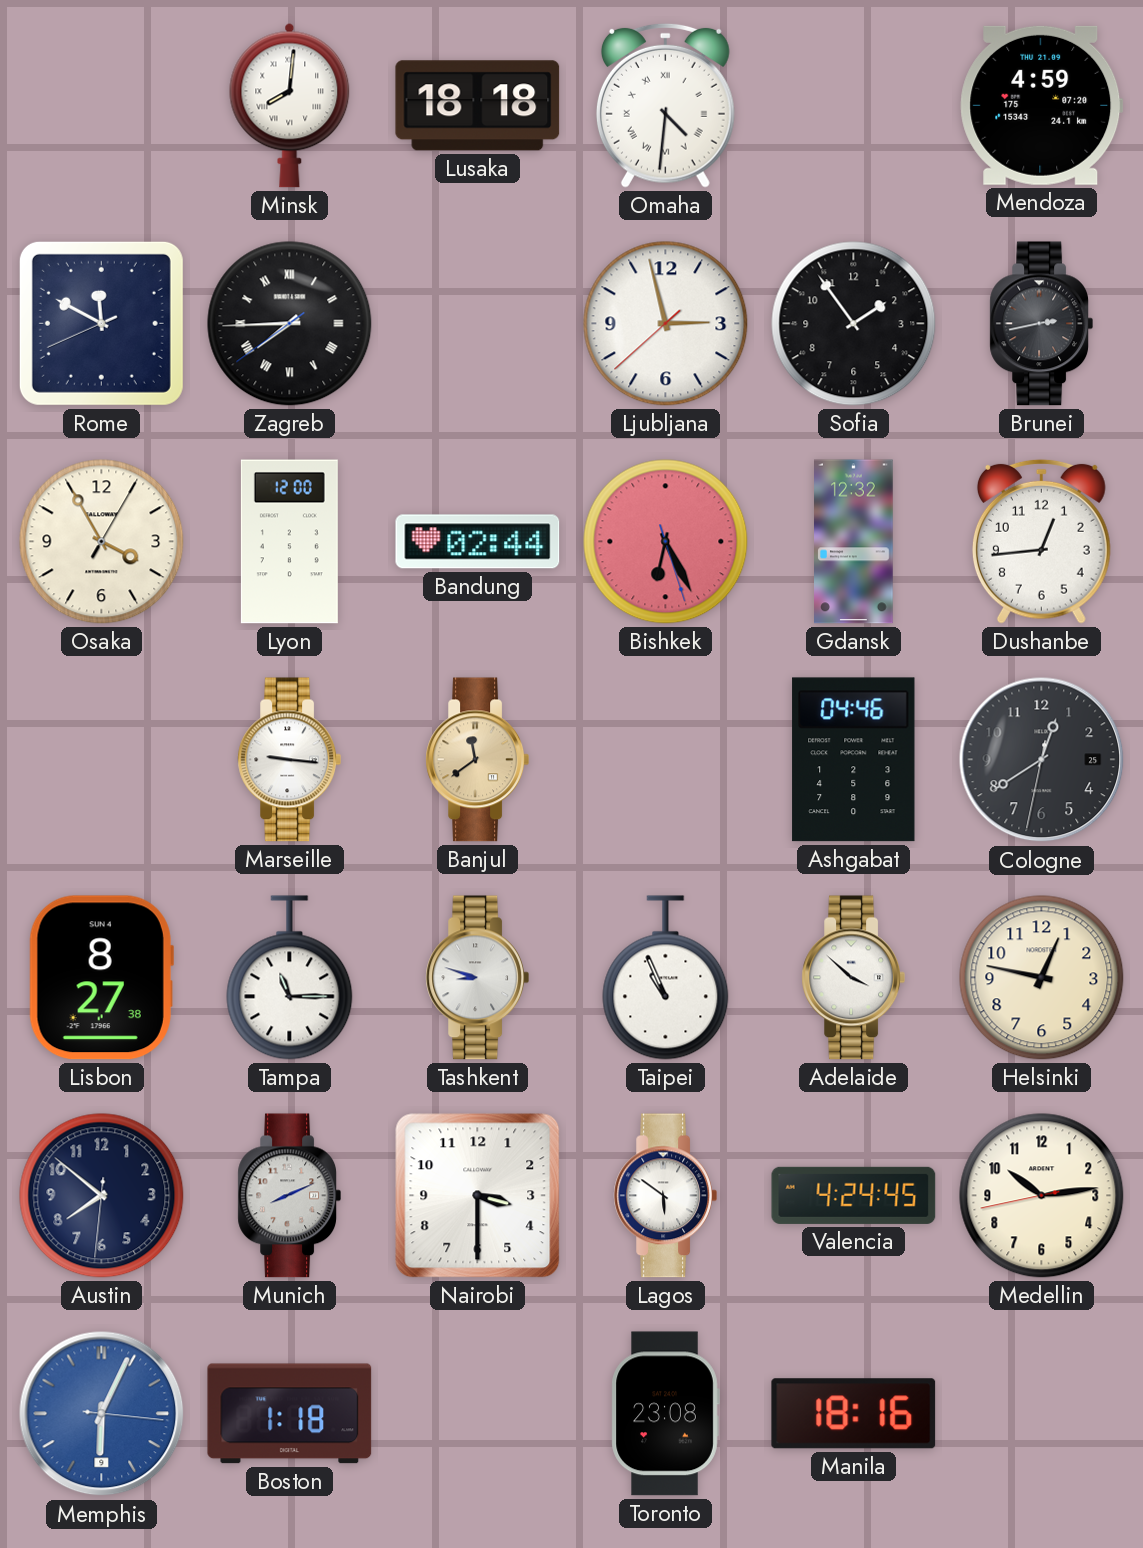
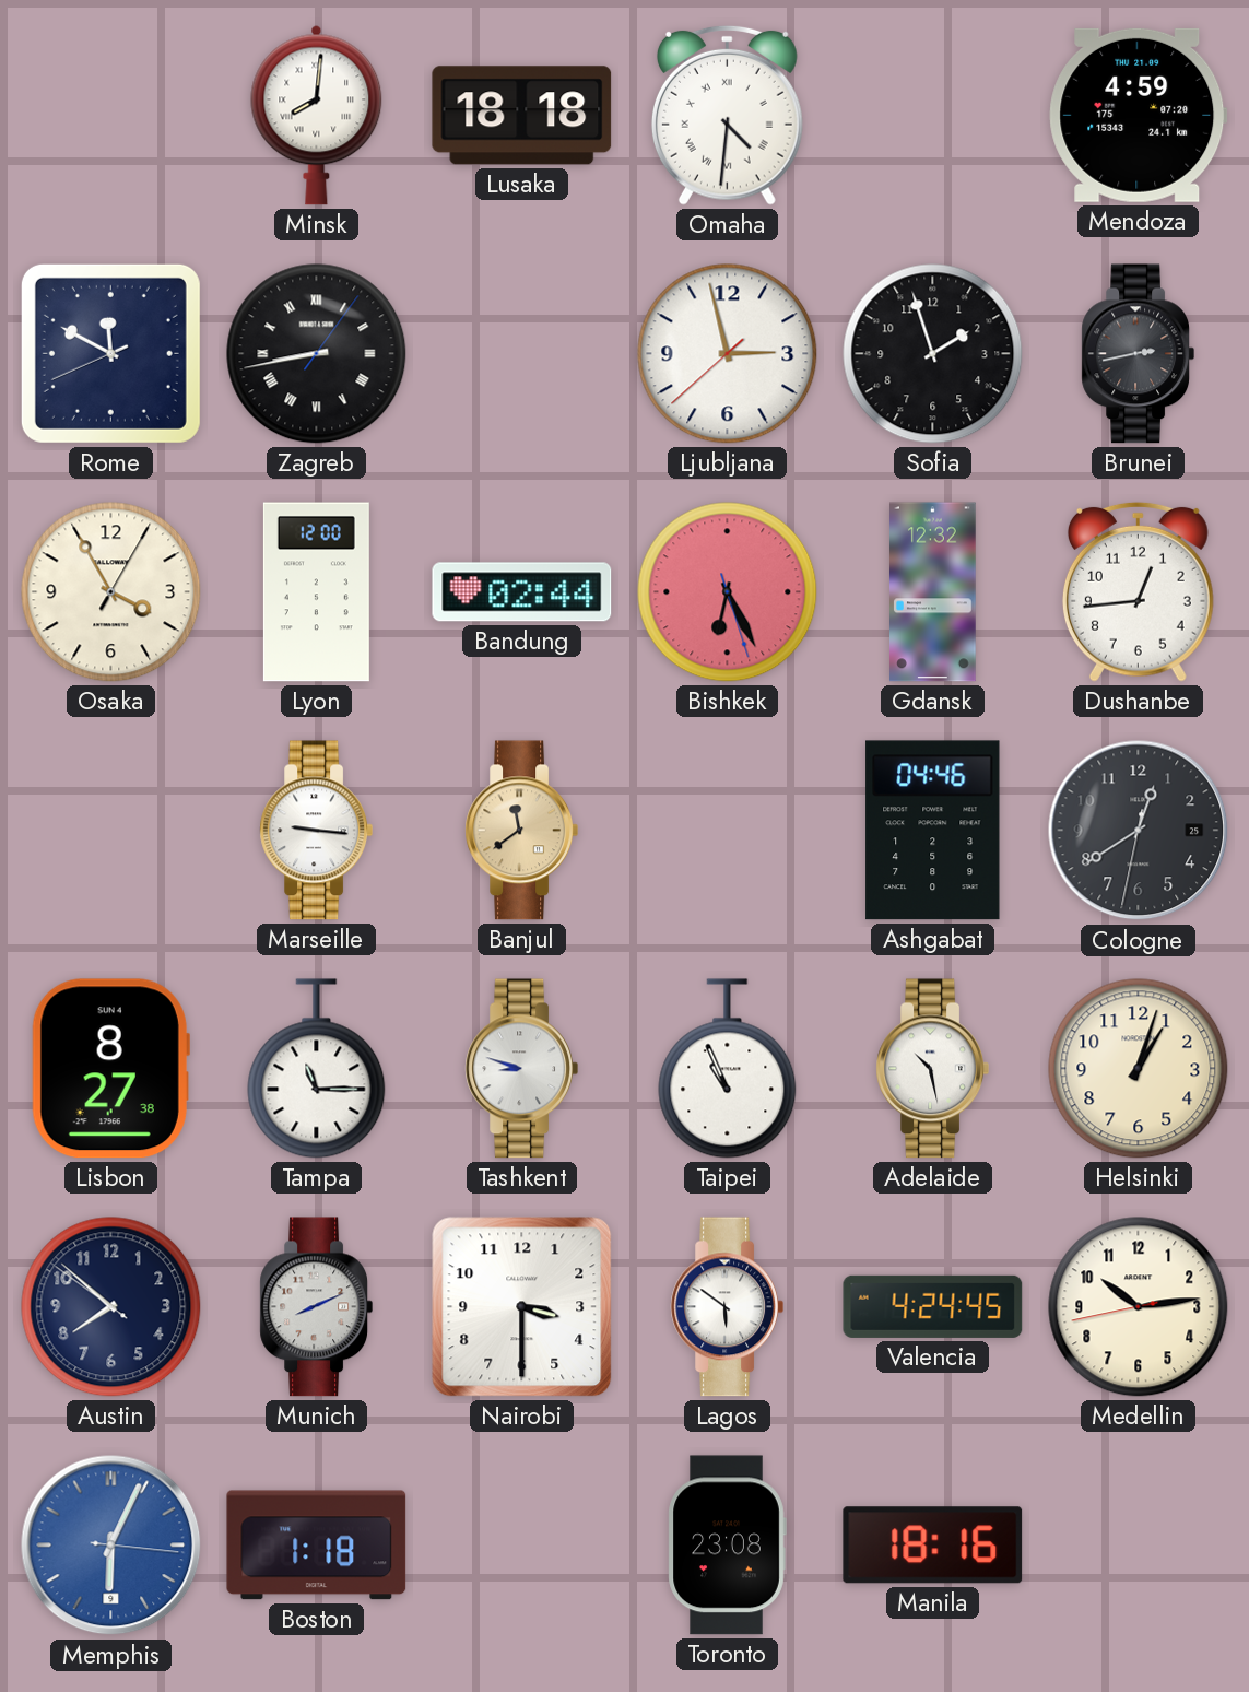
Zagreb: 7:44 -> 8:43 (317, 354)
Sofia: 1:54 -> 1:57 (933, 354)
Adelaide: 3:52 -> 10:28 (932, 1069)
Helsinki: 12:47 -> 1:03 (1139, 1069)
Austin: 7:51:31 -> 7:51:51 (111, 1307)
